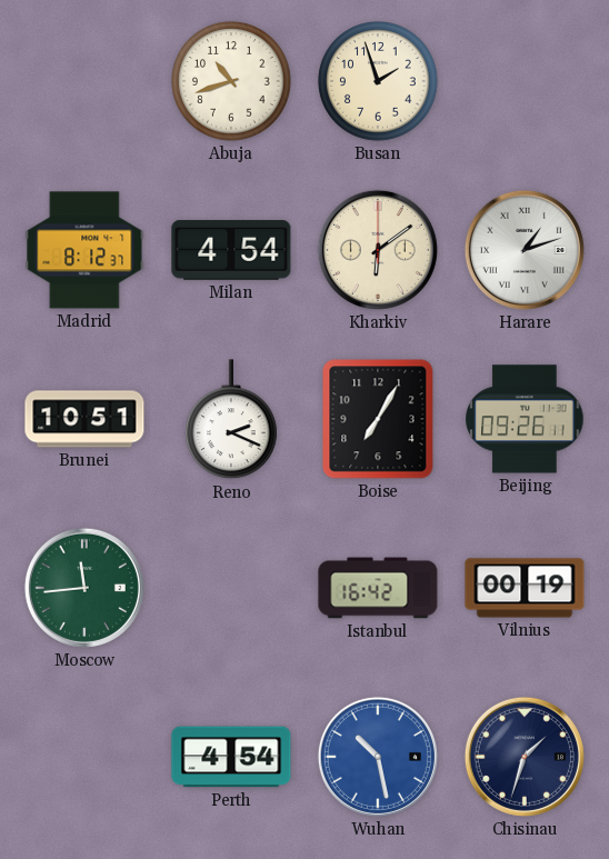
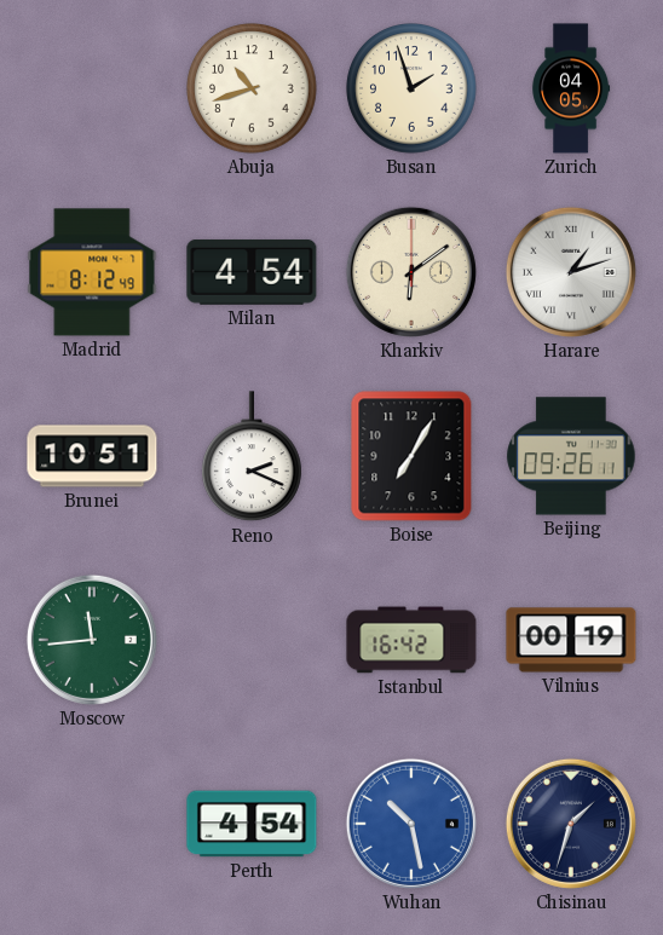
Zurich: none -> 04:05 (571, 88)
Madrid: 8:12:37 -> 8:12:49 (92, 272)
